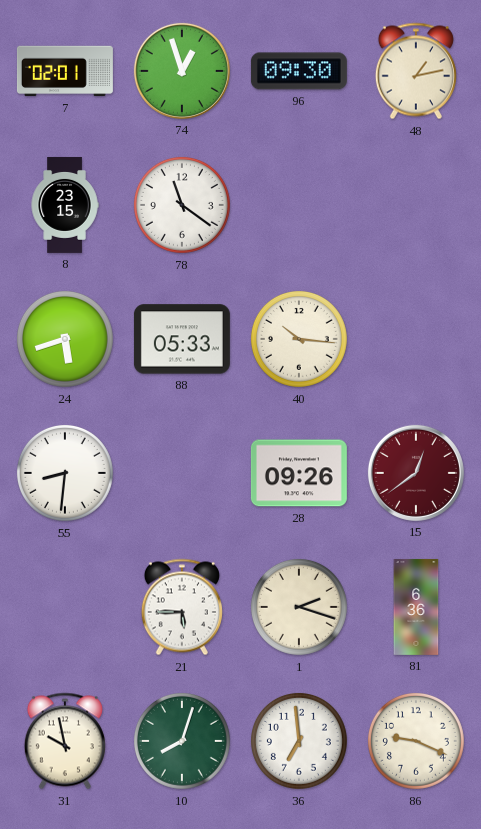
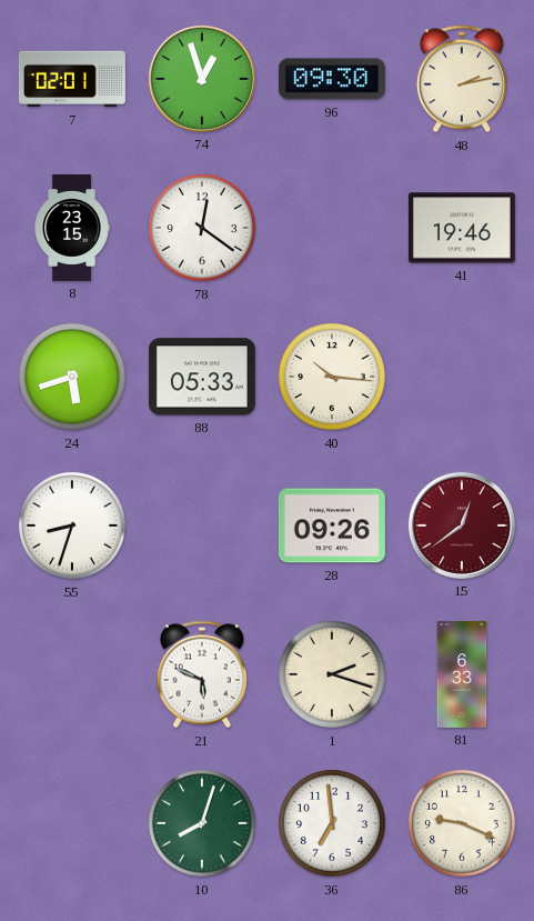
48: 1:13 -> 2:13 (462, 79)
78: 11:21 -> 12:21 (202, 228)
41: none -> 19:46 (462, 228)
55: 8:31 -> 8:33 (72, 525)
21: 5:45 -> 5:49 (202, 674)
81: 6:36 -> 6:33 (462, 674)
31: 9:58 -> none (65, 741)
